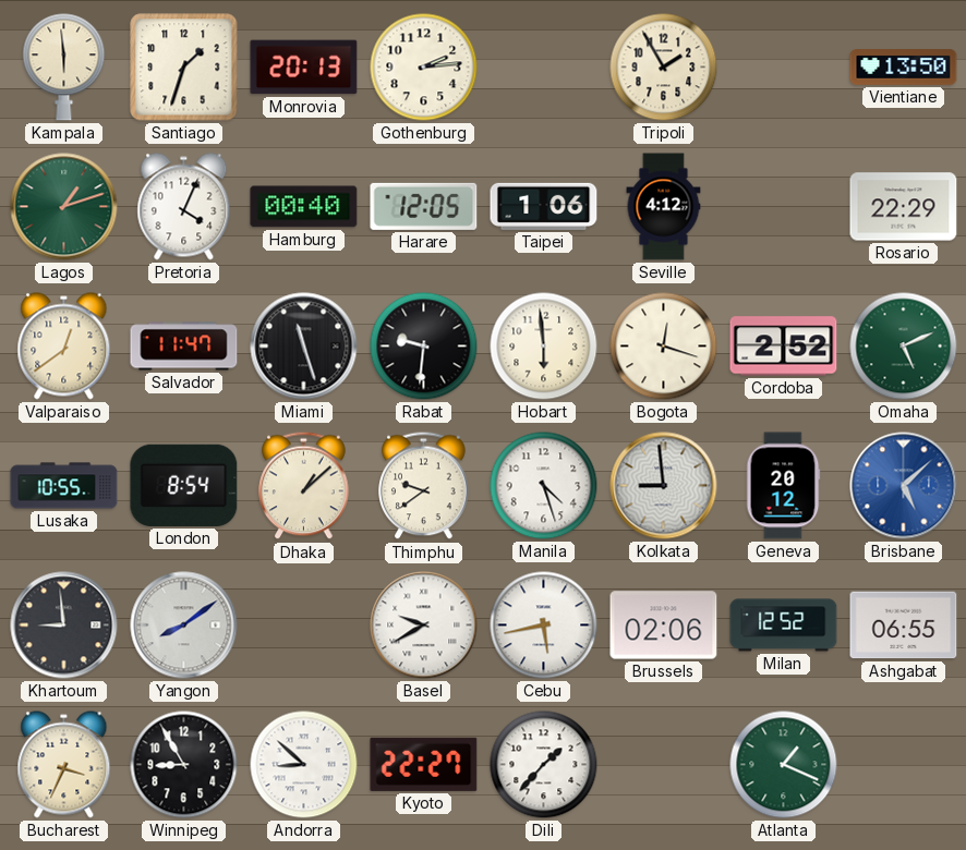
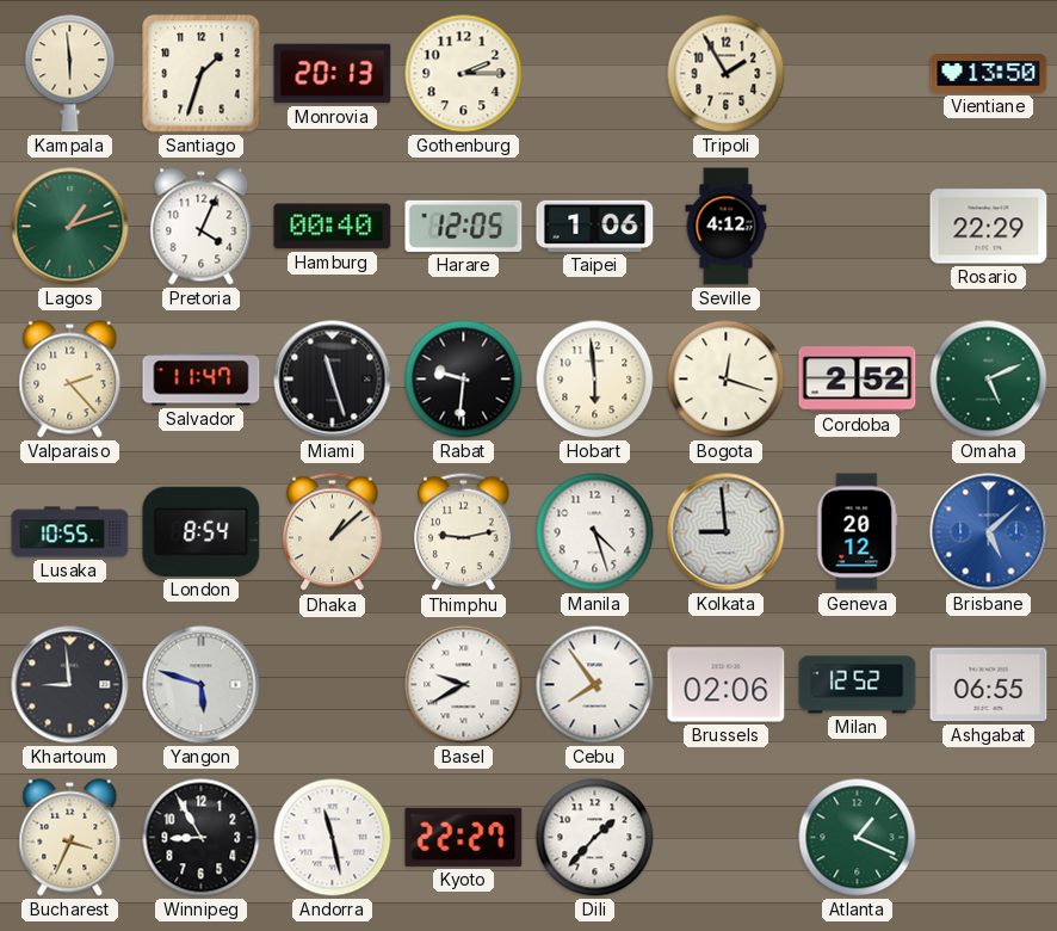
Gothenburg: 2:14 -> 2:15 (464, 74)
Valparaiso: 12:39 -> 2:23 (70, 380)
Thimphu: 9:39 -> 9:13 (464, 532)
Yangon: 8:09 -> 5:48 (202, 685)
Cebu: 5:43 -> 7:54 (595, 685)
Andorra: 8:52 -> 11:28 (333, 838)
